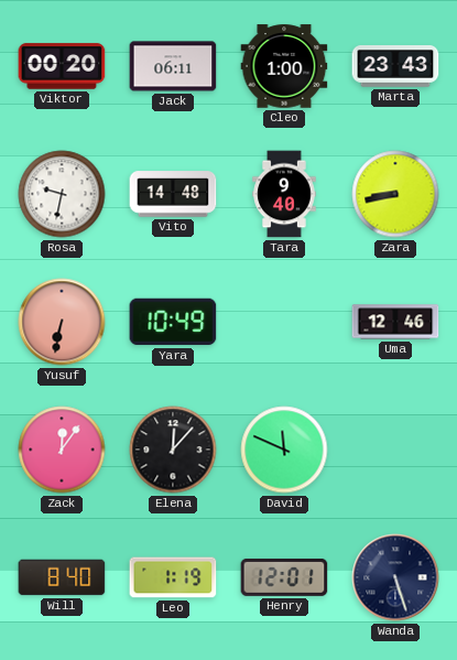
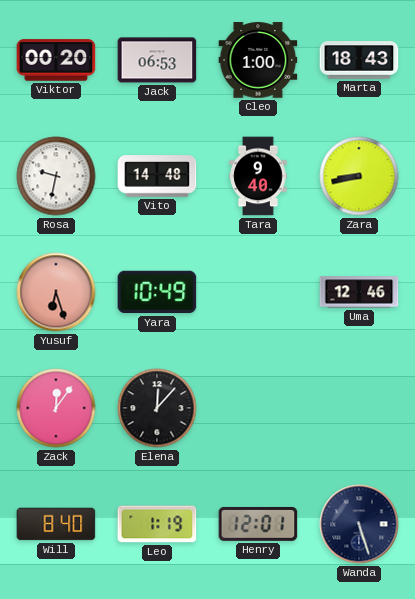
Jack: 06:11 -> 06:53 (157, 60)
Marta: 23:43 -> 18:43 (359, 60)
Yusuf: 6:32 -> 6:27 (56, 292)
David: 11:49 -> none (284, 450)
